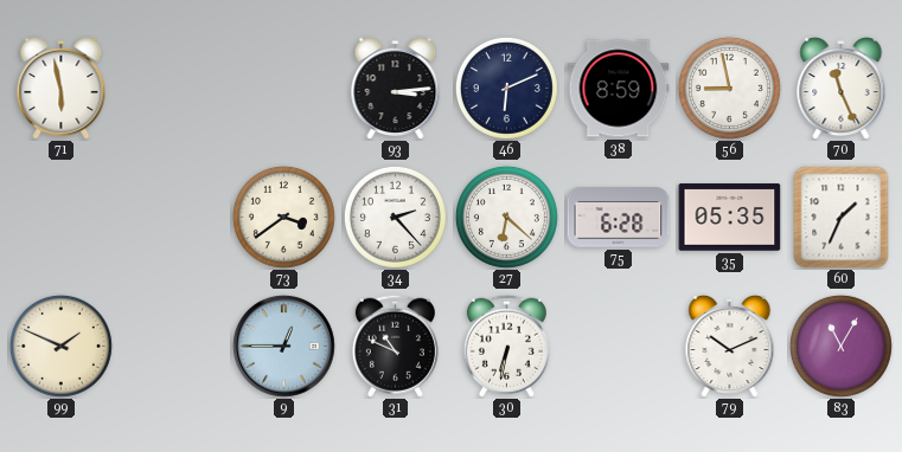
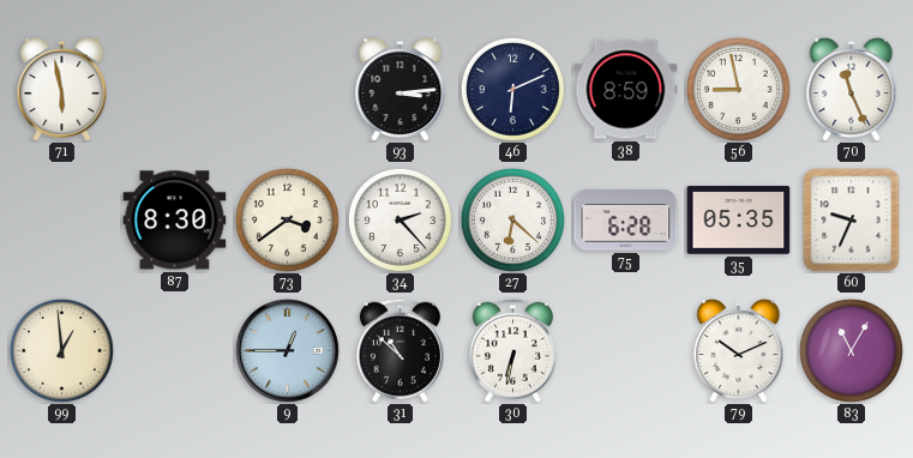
87: none -> 8:30 (175, 221)
60: 1:34 -> 9:34 (852, 221)
99: 1:49 -> 12:59 (61, 350)
31: 10:49 -> 10:52 (400, 350)
